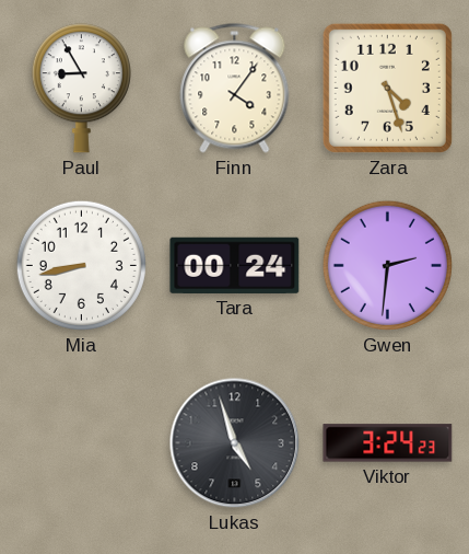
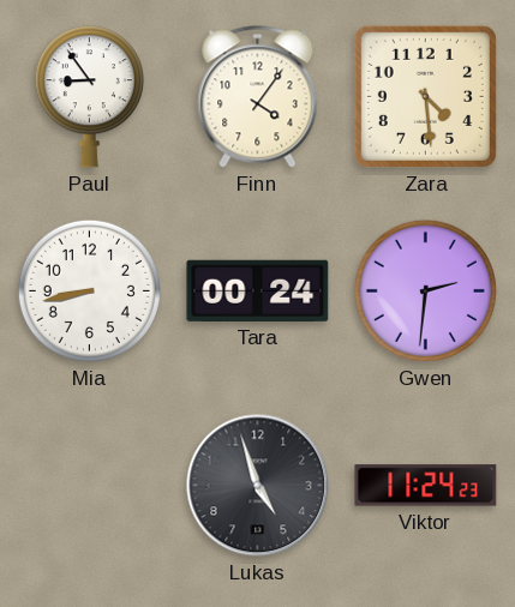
Paul: 8:55 -> 8:54 (89, 97)
Zara: 4:27 -> 4:29 (425, 96)
Viktor: 3:24 -> 11:24 (426, 486)
